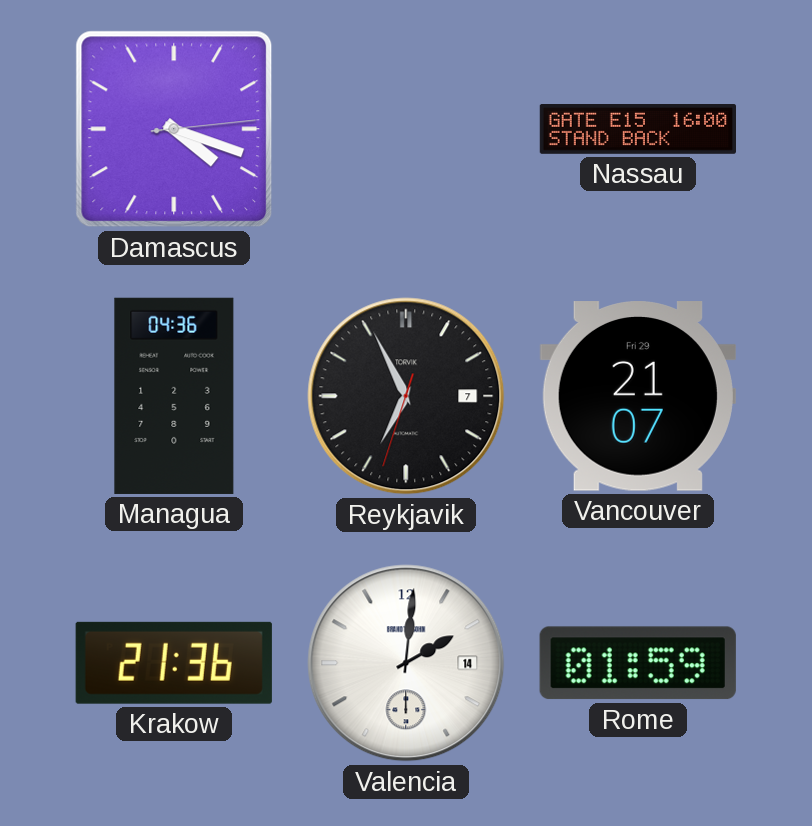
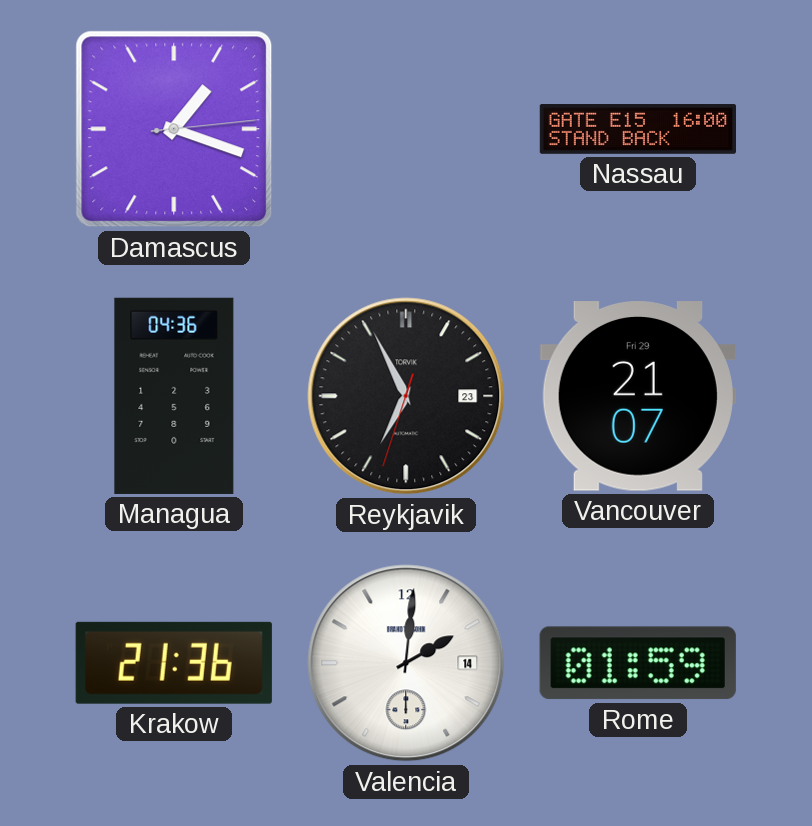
Damascus: 4:18 -> 1:18 (174, 129)
Reykjavik date: 7 -> 23 (406, 396)
